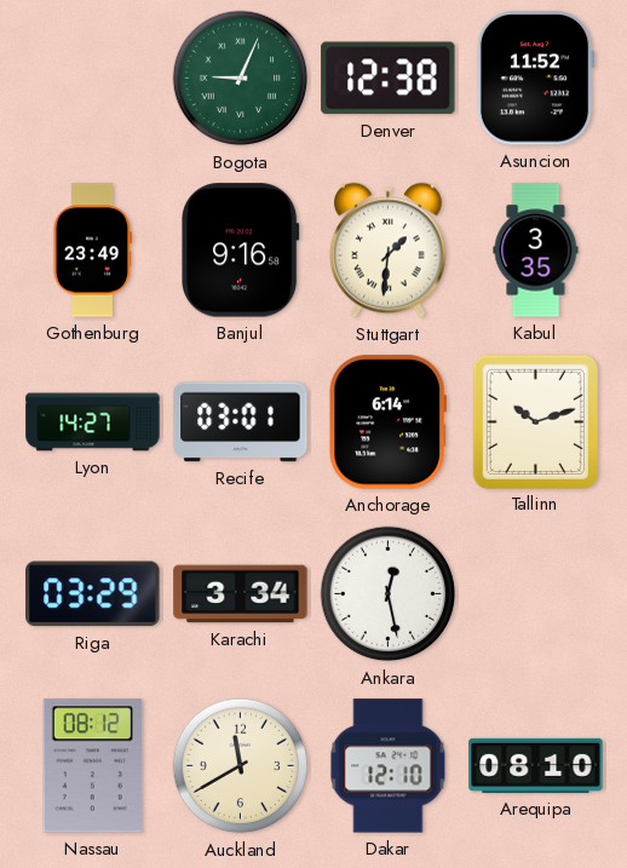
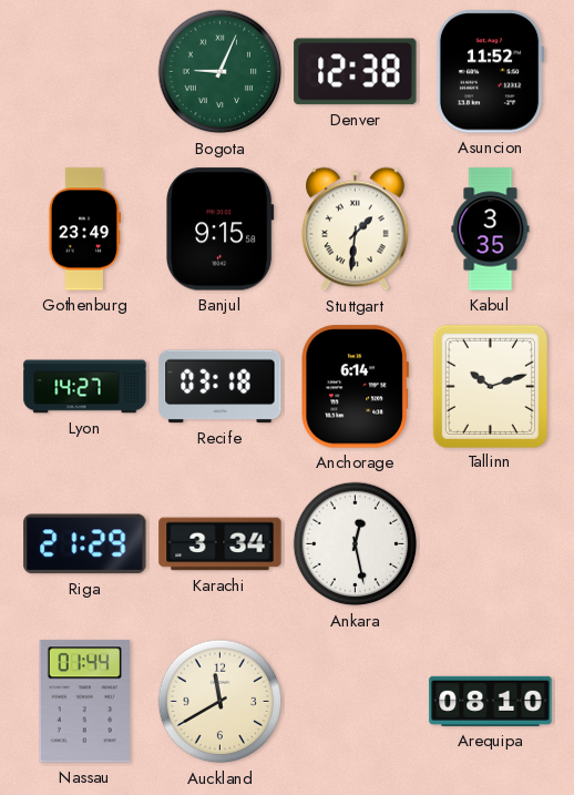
Banjul: 9:16 -> 9:15 (221, 230)
Recife: 03:01 -> 03:18 (221, 387)
Riga: 03:29 -> 21:29 (85, 544)
Nassau: 08:12 -> 01:44 (85, 702)
Dakar: 12:10 -> none (389, 766)
